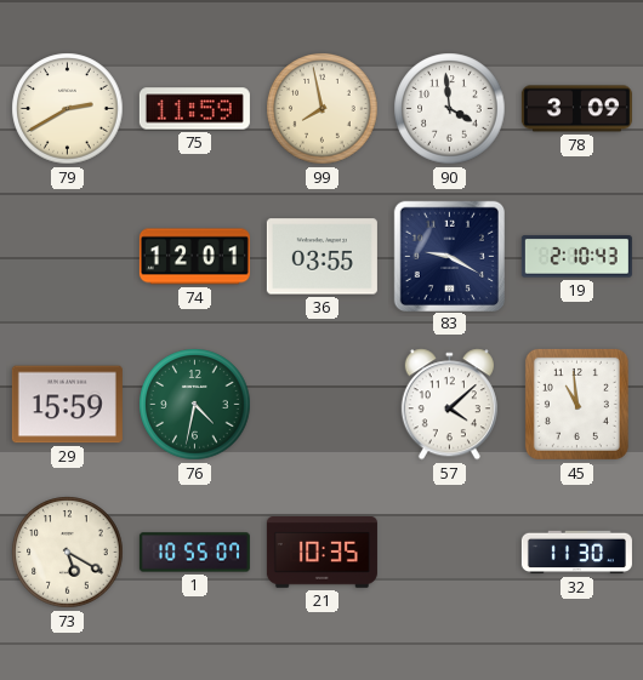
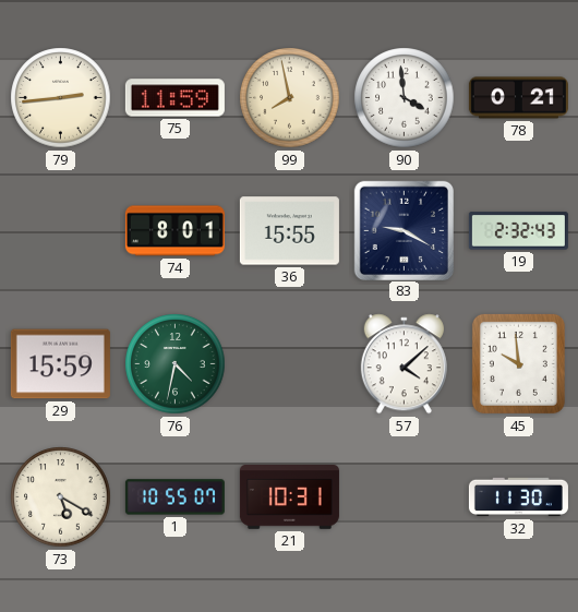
79: 2:40 -> 2:44 (61, 98)
78: 3:09 -> 0:21 (518, 98)
74: 12:01 -> 8:01 (174, 231)
36: 03:55 -> 15:55 (289, 231)
19: 2:10 -> 2:32 (518, 231)
45: 10:59 -> 9:59 (518, 363)
21: 10:35 -> 10:31 (289, 497)
